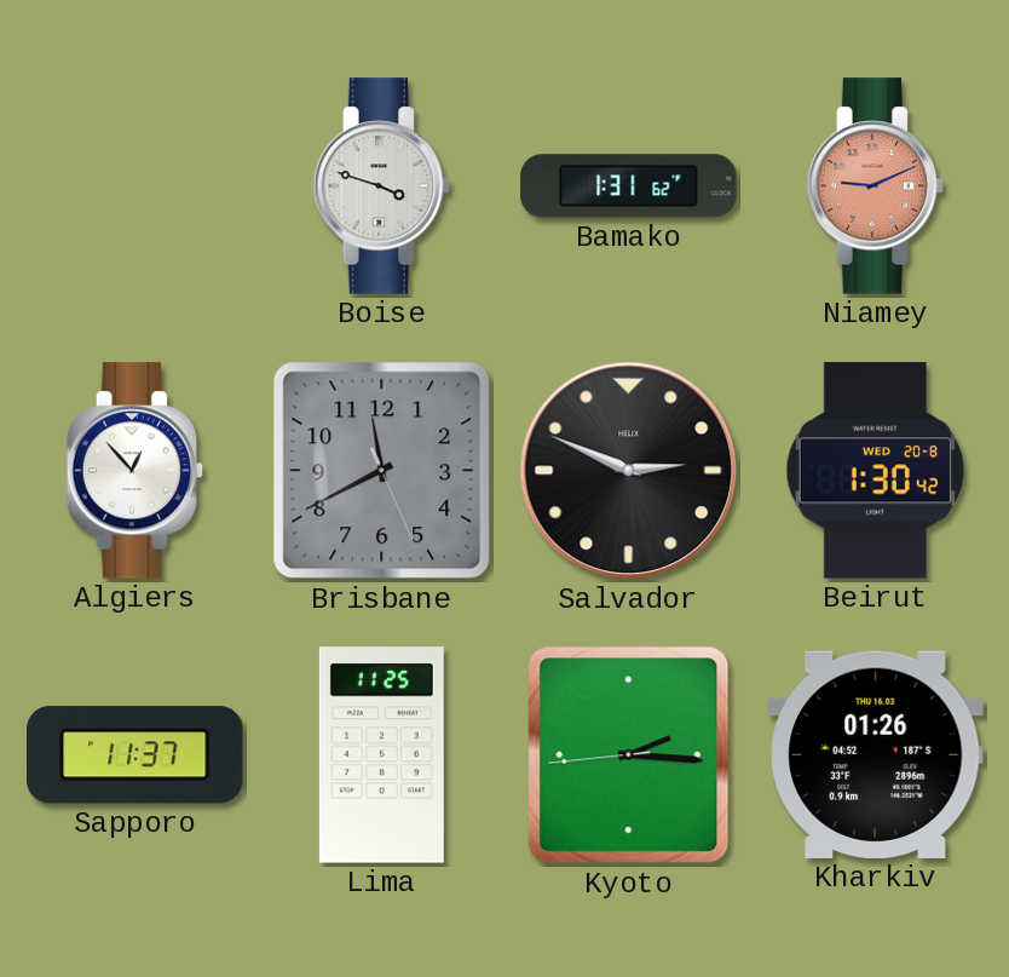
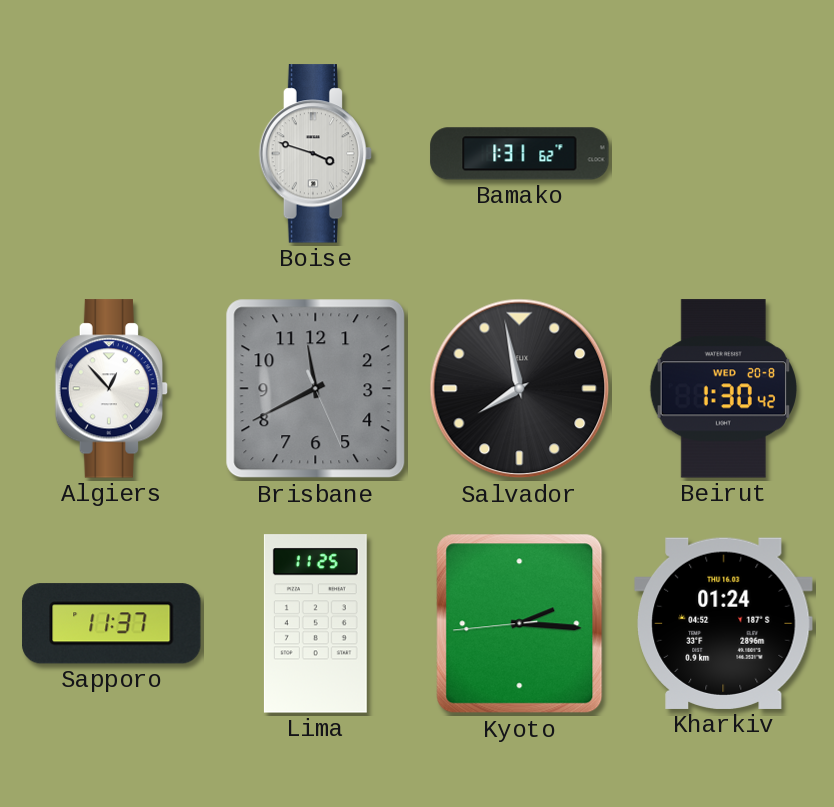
Niamey: 9:11 -> none (876, 186)
Salvador: 2:49 -> 7:58 (520, 389)
Kharkiv: 01:26 -> 01:24 (724, 623)
